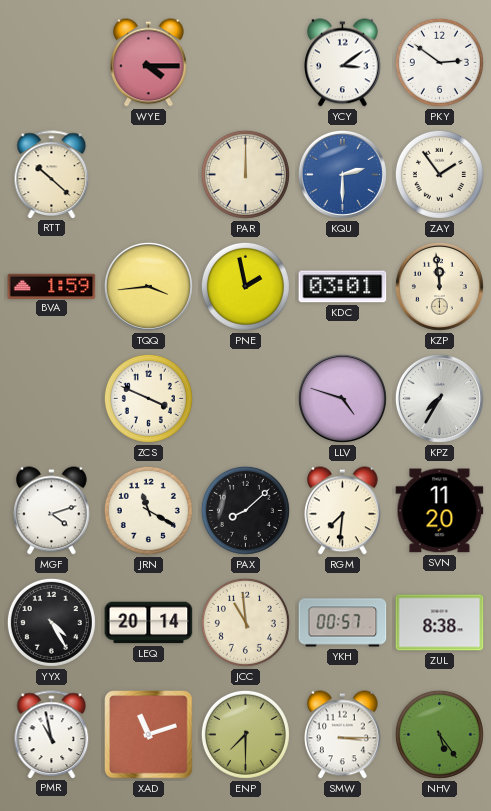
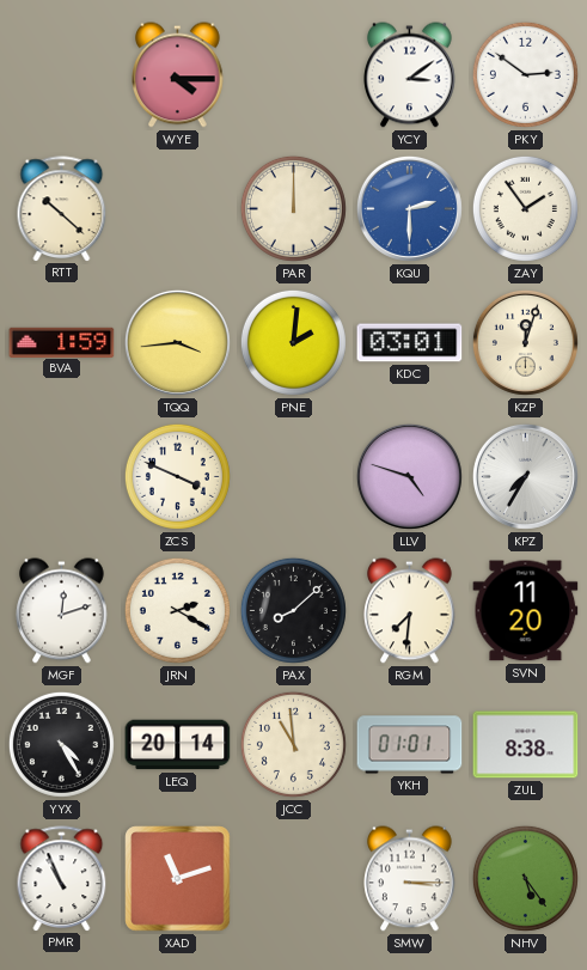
PNE: 1:58 -> 2:01 (293, 342)
KZP: 11:59 -> 12:03 (525, 342)
MGF: 4:12 -> 12:12 (62, 611)
JRN: 11:20 -> 2:20 (177, 610)
YKH: 00:57 -> 01:01 (410, 745)
PMR: 10:58 -> 10:56 (62, 878)
ENP: 7:30 -> none (245, 734)
